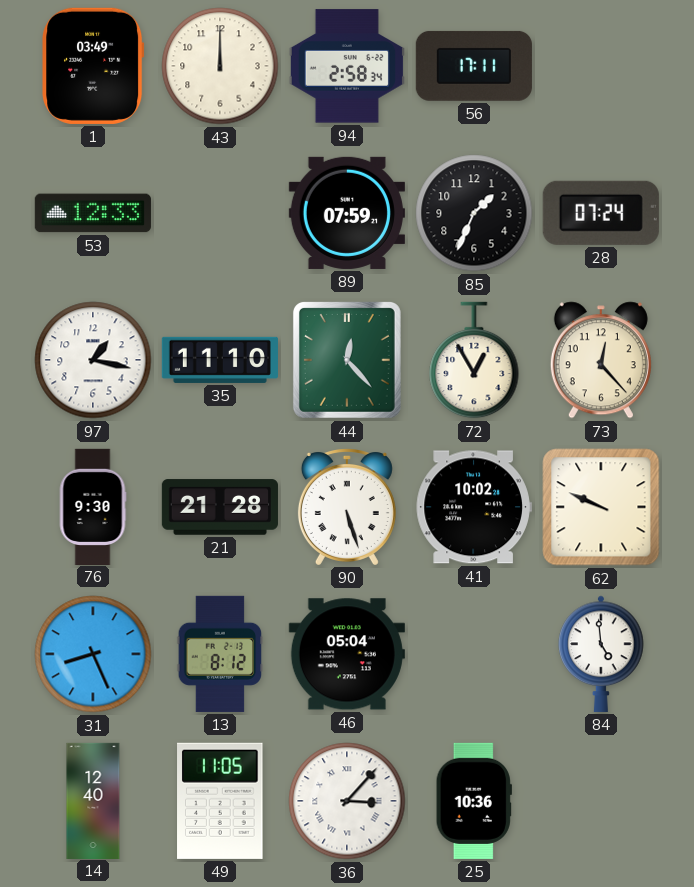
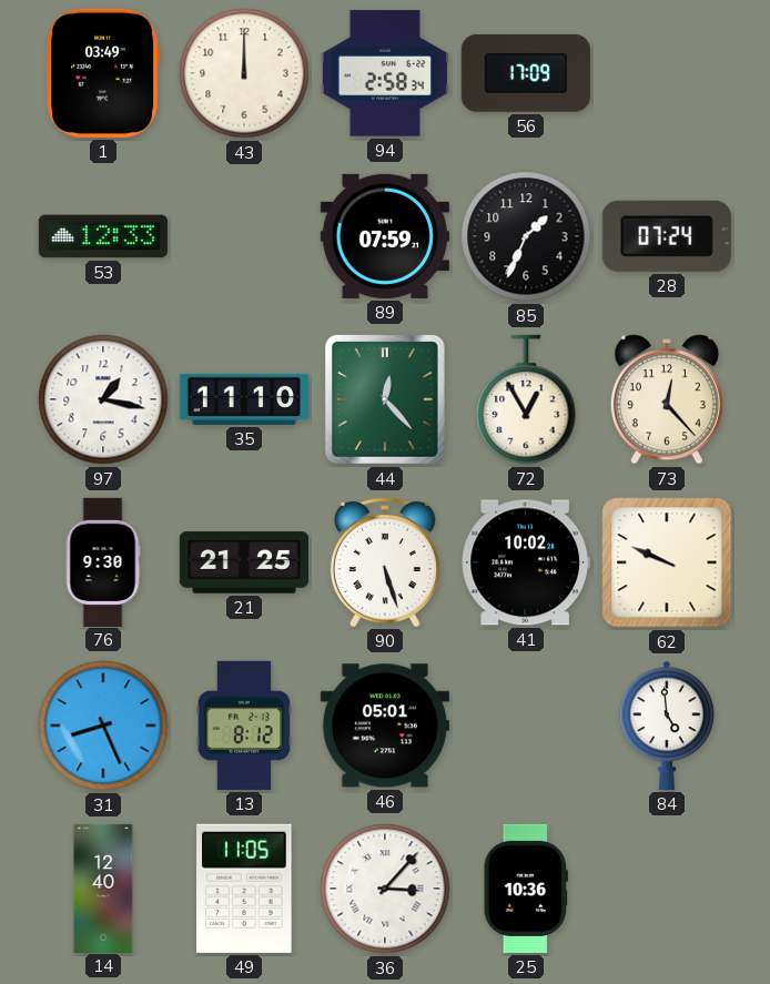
56: 17:11 -> 17:09 (526, 73)
21: 21:28 -> 21:25 (244, 562)
46: 05:04 -> 05:01 (385, 726)
